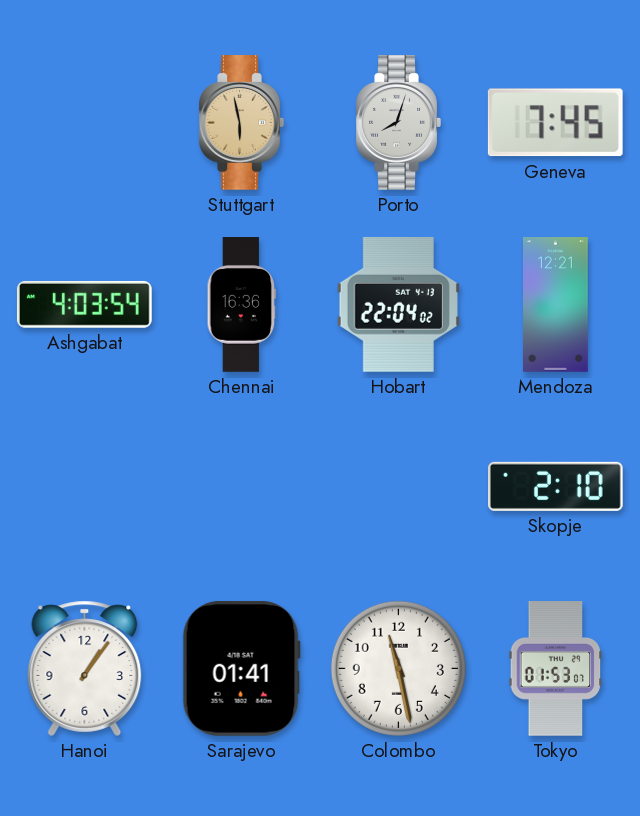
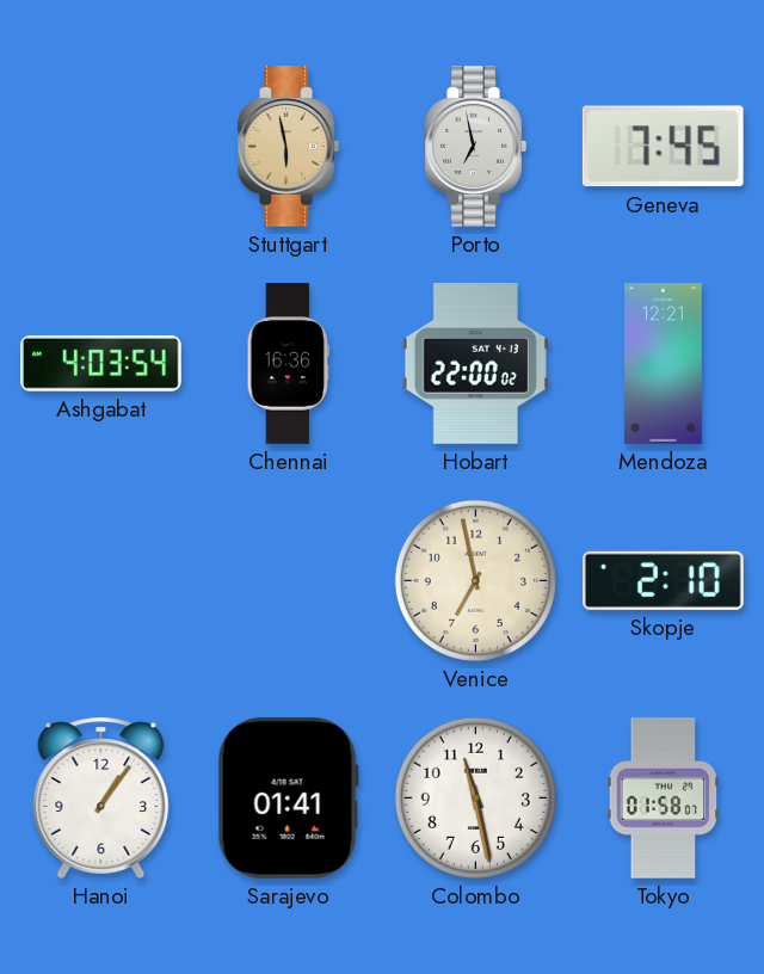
Porto: 8:03 -> 6:58 (475, 147)
Hobart: 22:04 -> 22:00 (475, 363)
Venice: none -> 6:58 (475, 580)
Tokyo: 01:53 -> 01:58 (664, 799)
